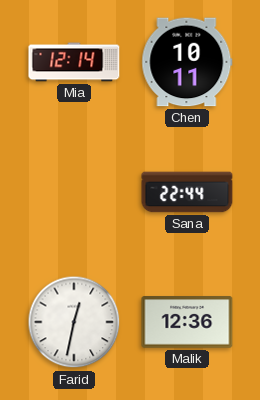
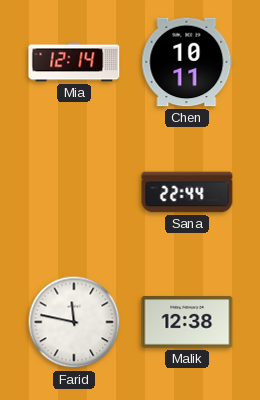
Farid: 12:32 -> 11:47 (74, 322)
Malik: 12:36 -> 12:38 (187, 322)
